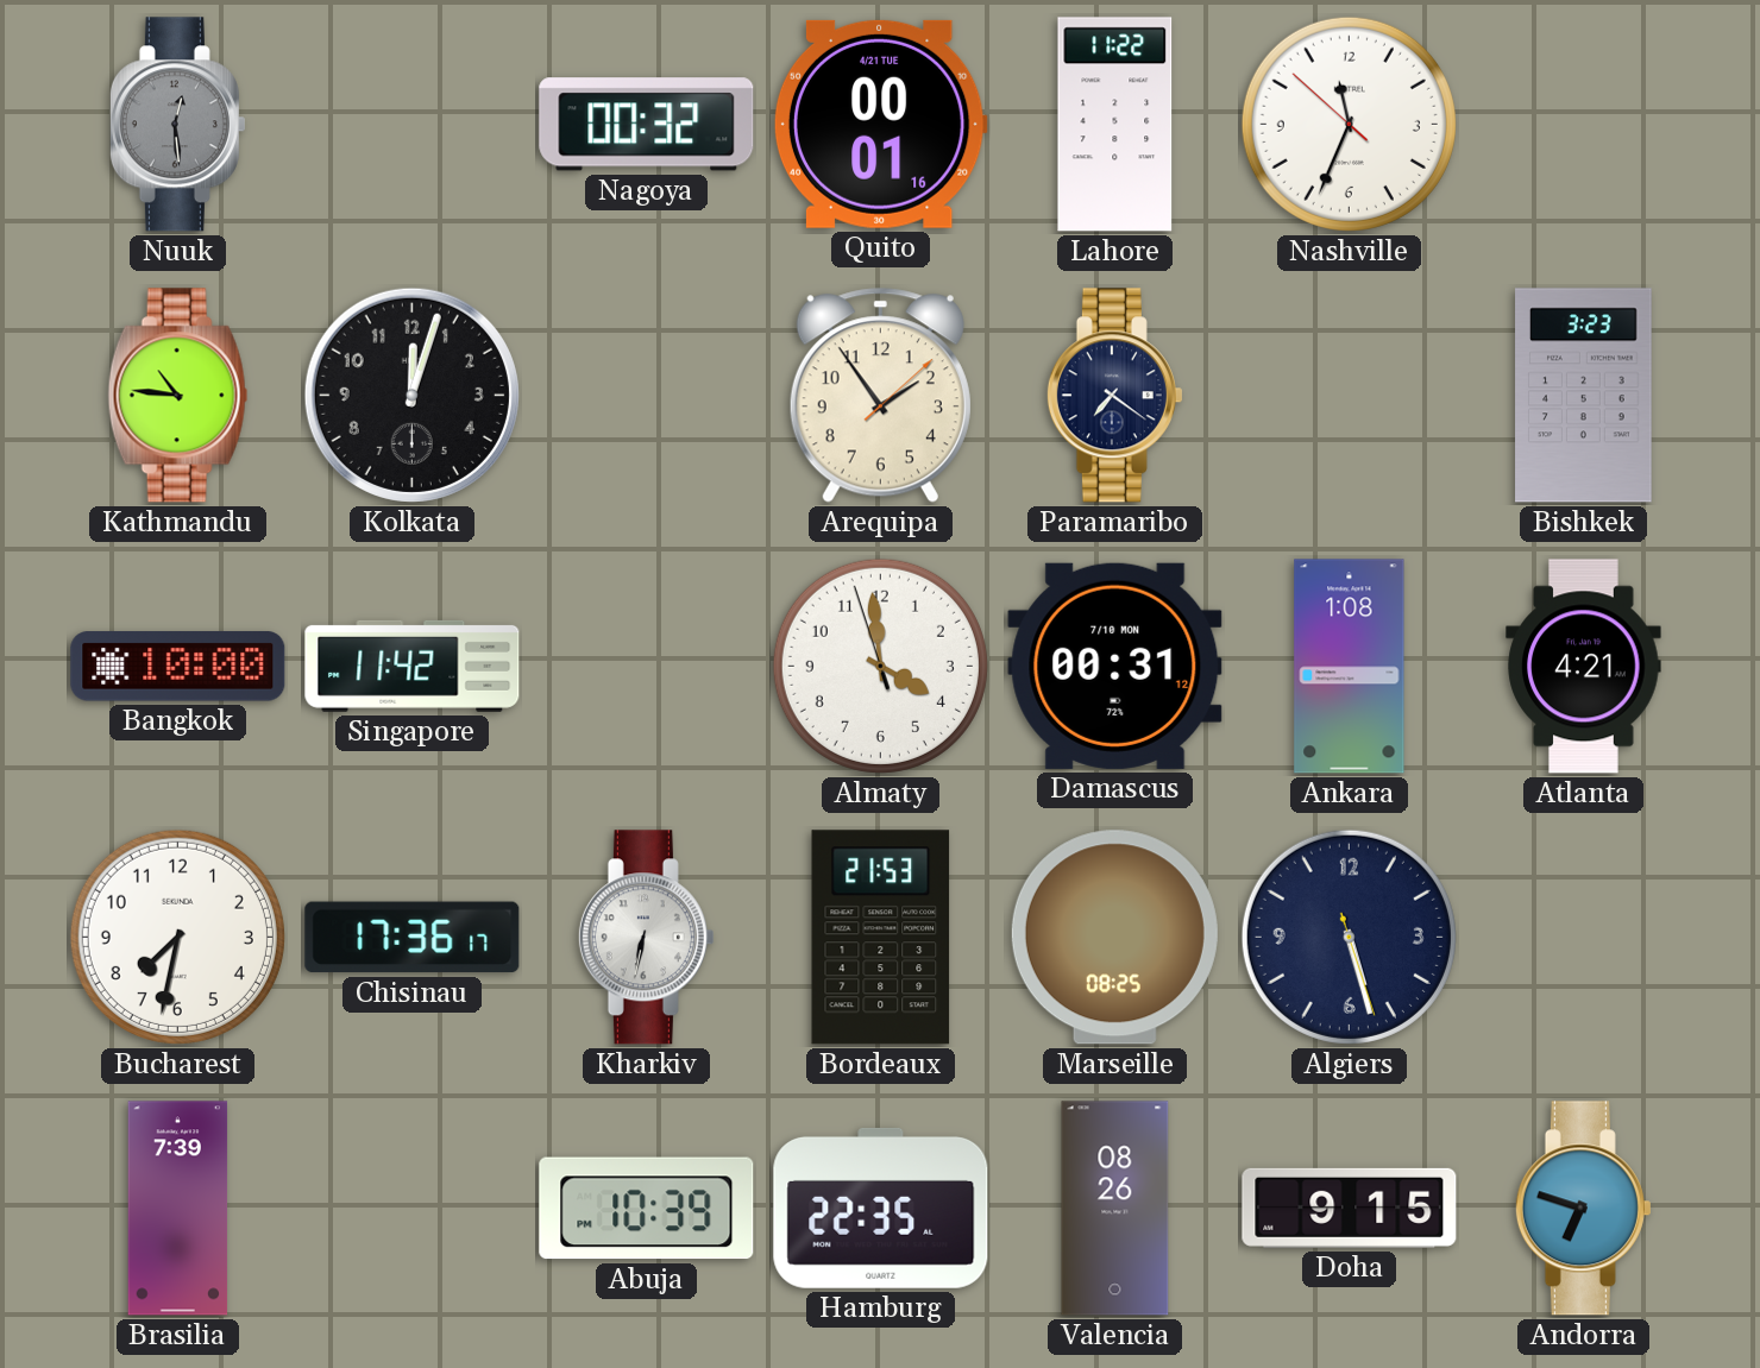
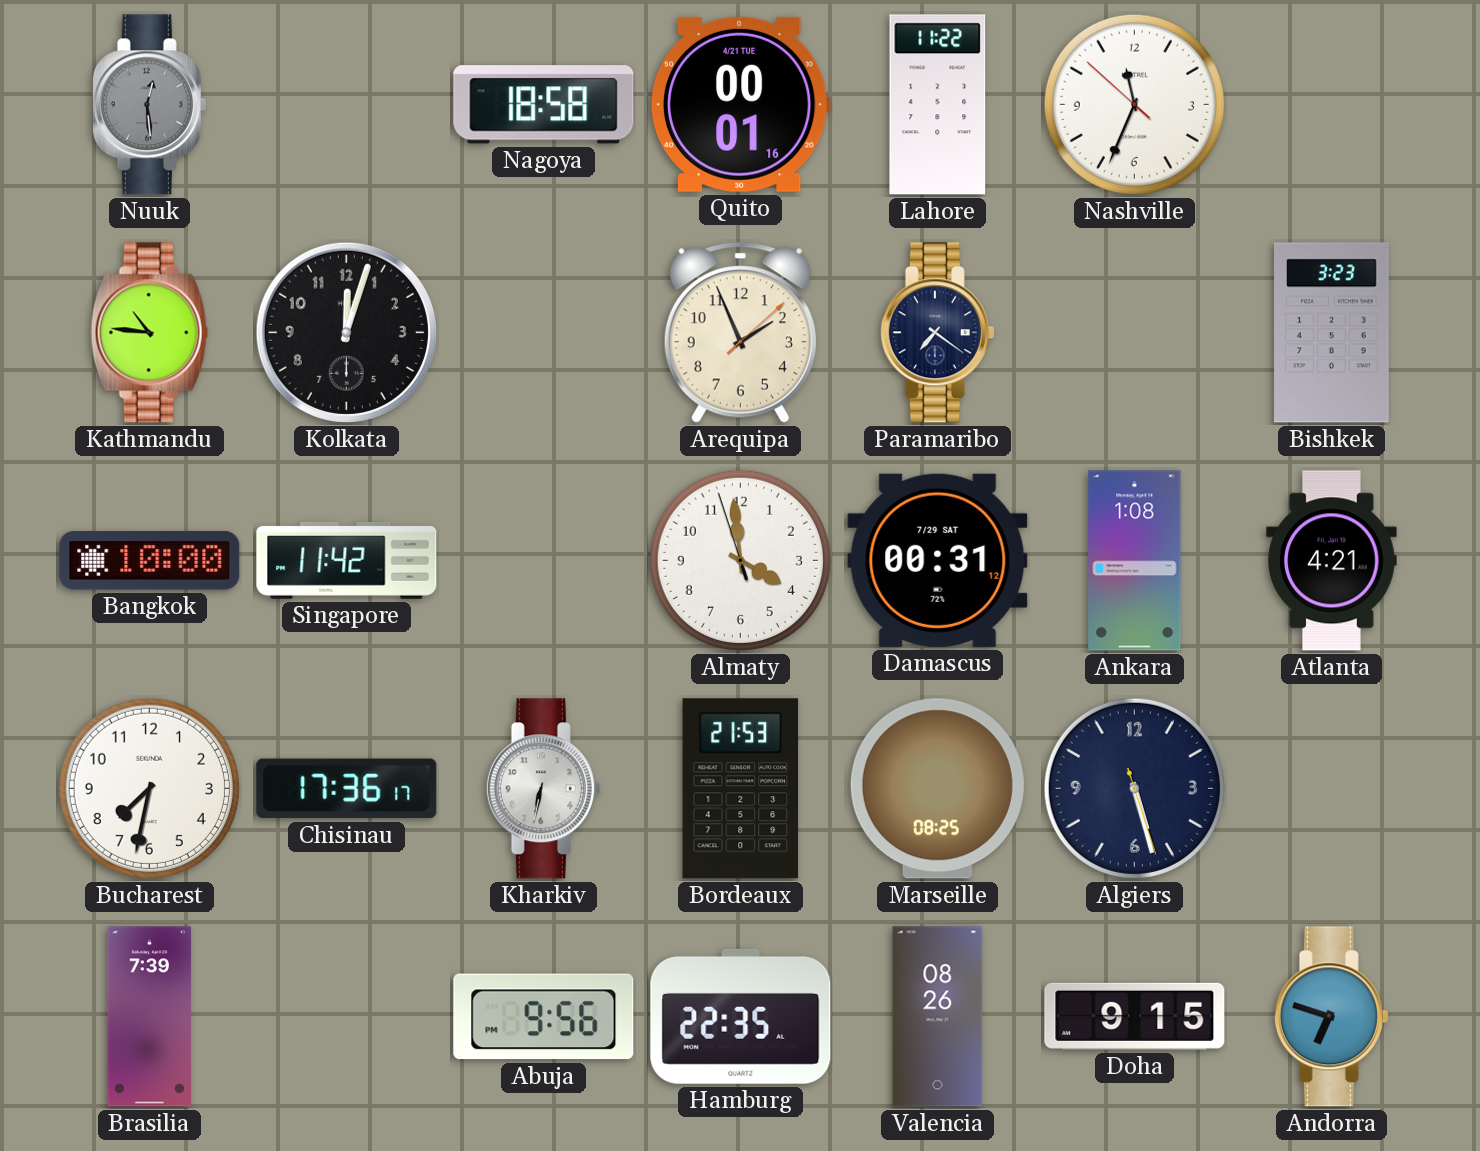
Nagoya: 00:32 -> 18:58 (544, 105)
Arequipa: 1:54 -> 1:56 (740, 333)
Damascus date: 7/10 MON -> 7/29 SAT (938, 560)
Abuja: 10:39 -> 9:56 (544, 1017)
